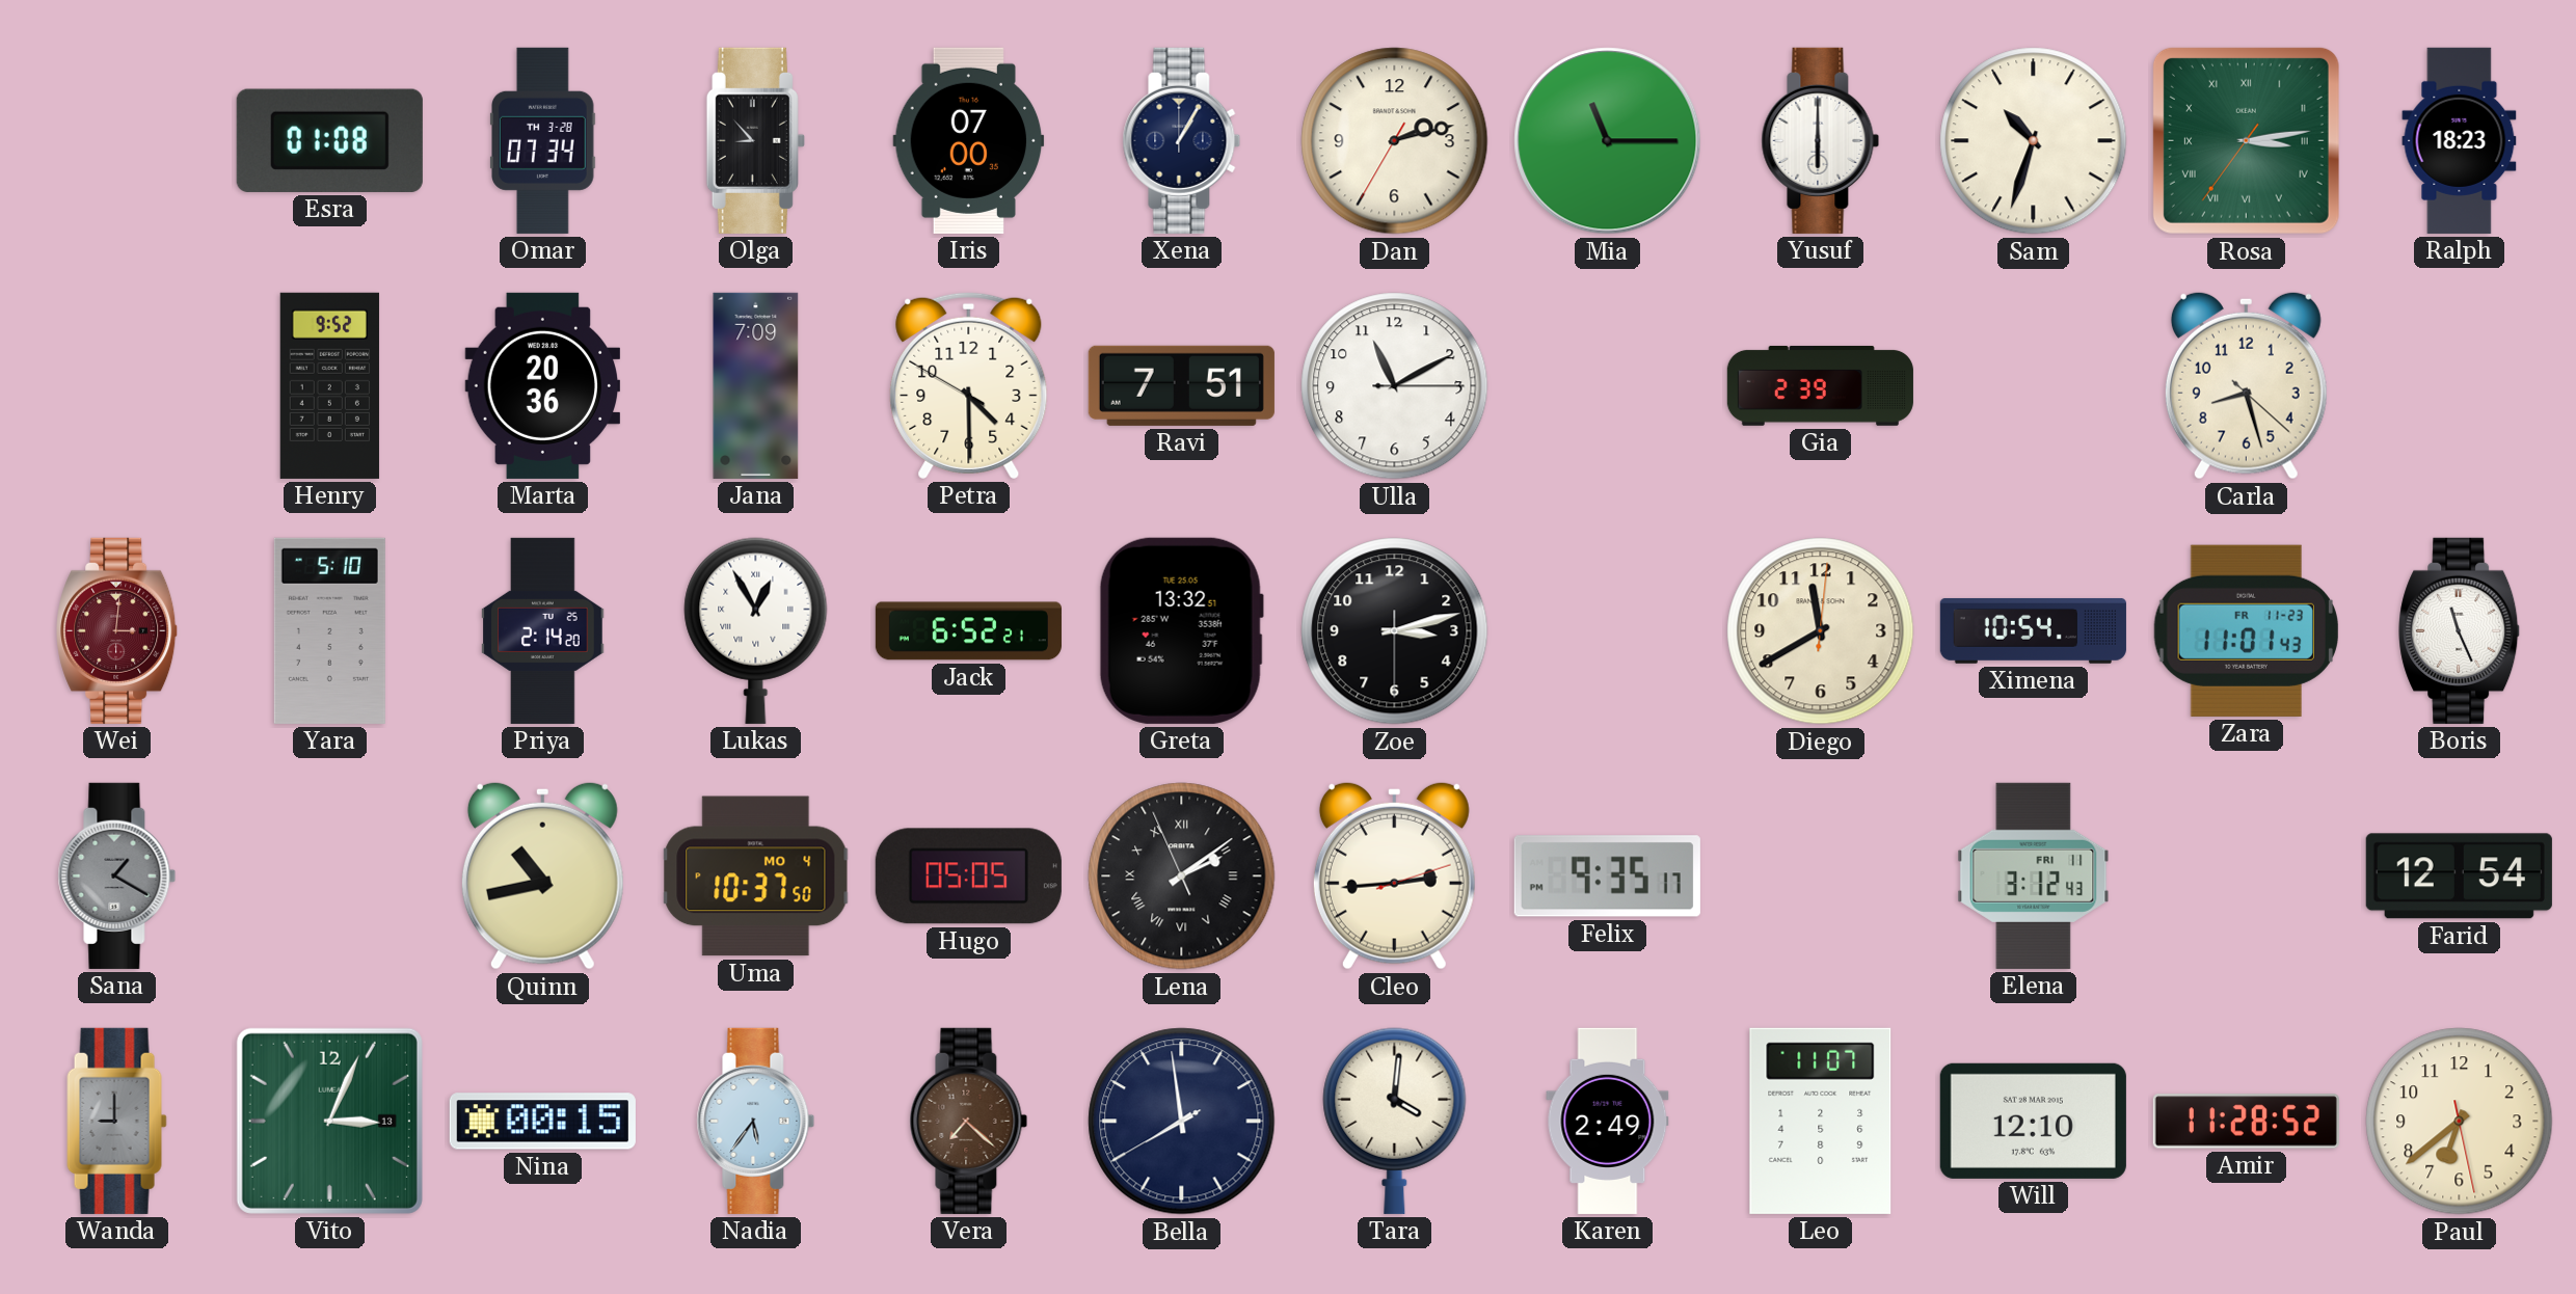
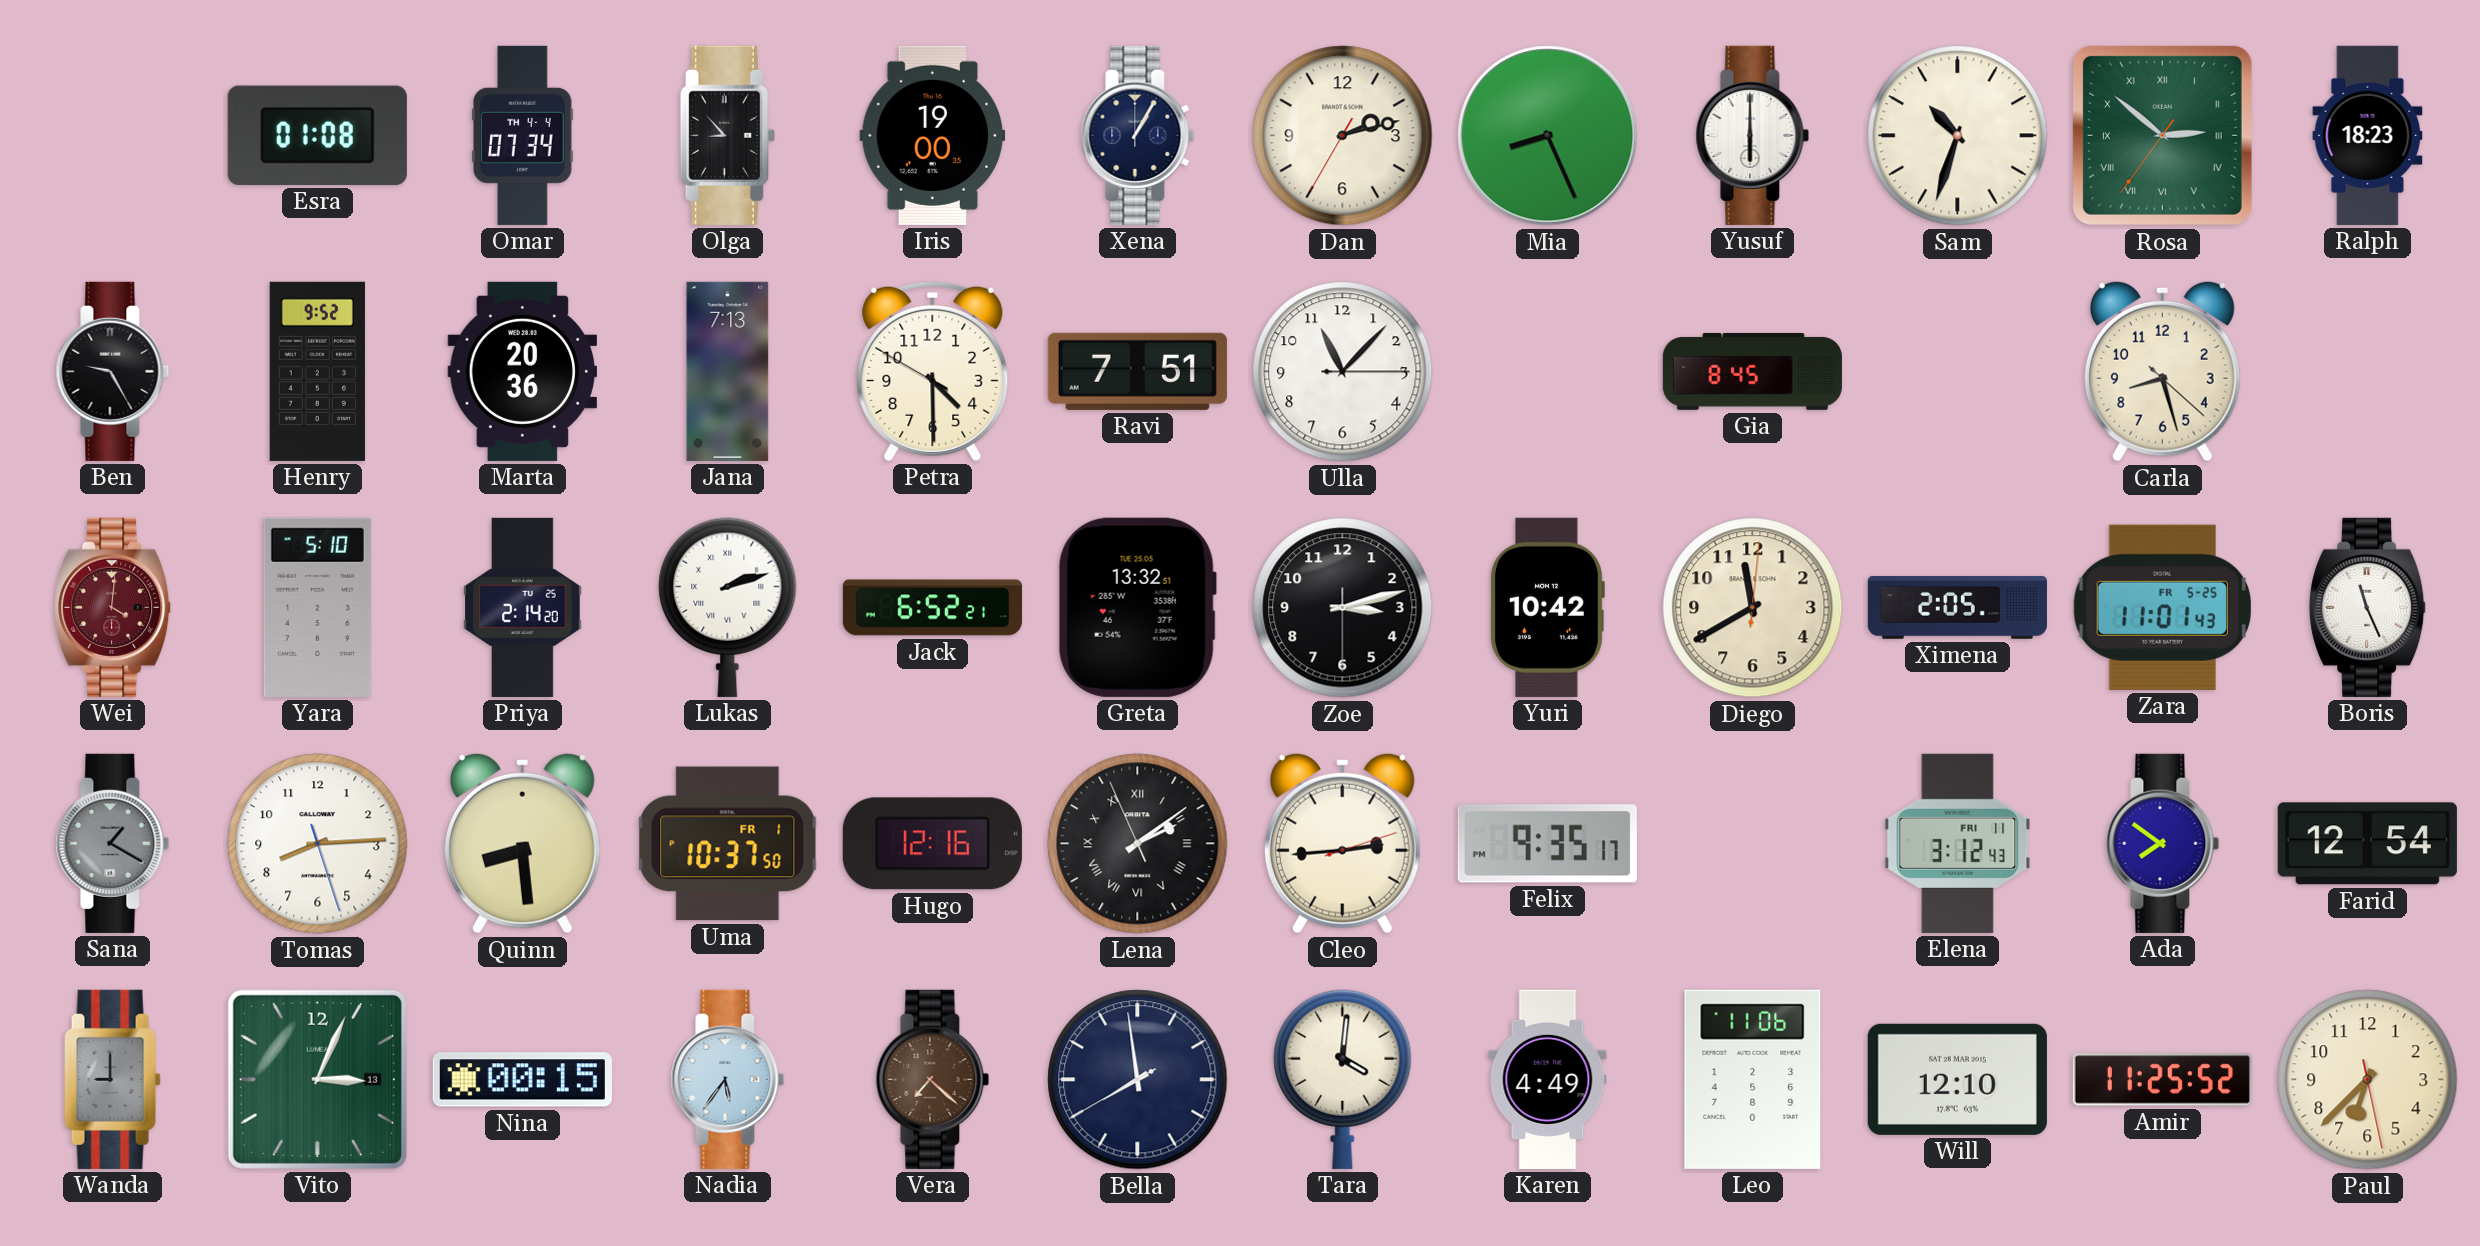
Omar date: TH 3-28 -> TH 4-4 (523, 135)
Iris: 07:00 -> 19:00 (933, 135)
Mia: 11:15 -> 8:26 (1548, 136)
Rosa: 3:13 -> 2:51 (2162, 135)
Ben: none -> 9:25 (113, 371)
Jana: 7:09 -> 7:13 (728, 371)
Ulla: 11:10 -> 11:07 (1343, 372)
Gia: 2:39 -> 8:45 (1752, 371)
Wei: 3:01 -> 4:01 (113, 607)
Lukas: 12:55 -> 2:12 (728, 607)
Yuri: none -> 10:42 (1547, 607)
Ximena: 10:54 -> 2:05 (1957, 607)
Zara date: FR 11-23 -> FR 5-25 (2162, 607)
Tomas: none -> 8:14 (318, 844)
Quinn: 10:43 -> 8:29 (522, 843)
Uma date: MO 4 -> FR 1 (728, 844)
Hugo: 05:05 -> 12:16 (932, 844)
Ada: none -> 7:51 (2163, 843)
Karen: 2:49 -> 4:49 (1548, 1079)
Leo: 11:07 -> 11:06 (1753, 1079)
Amir: 11:28 -> 11:25 (2162, 1080)
Paul: 6:38 -> 6:37 (2368, 1080)
